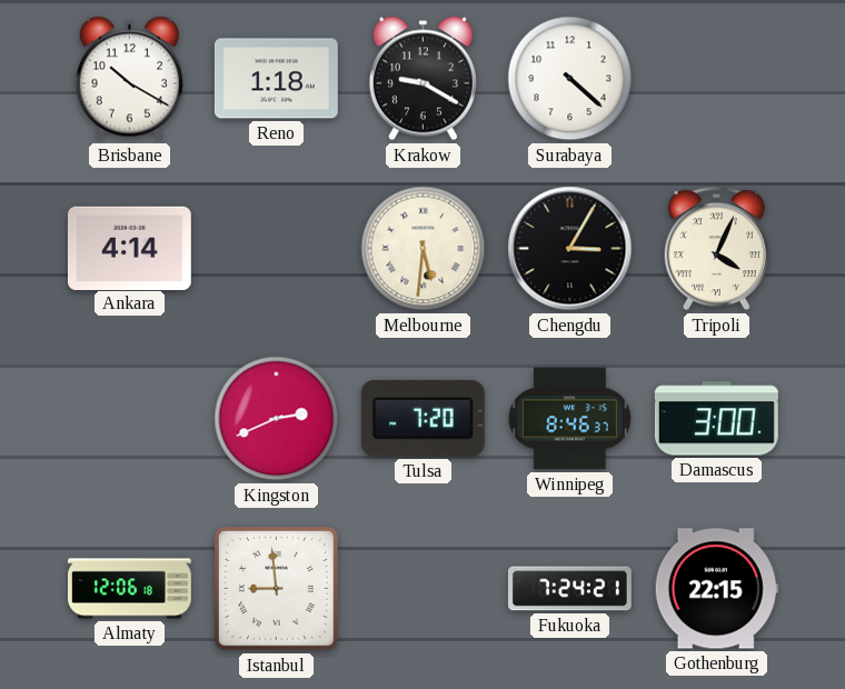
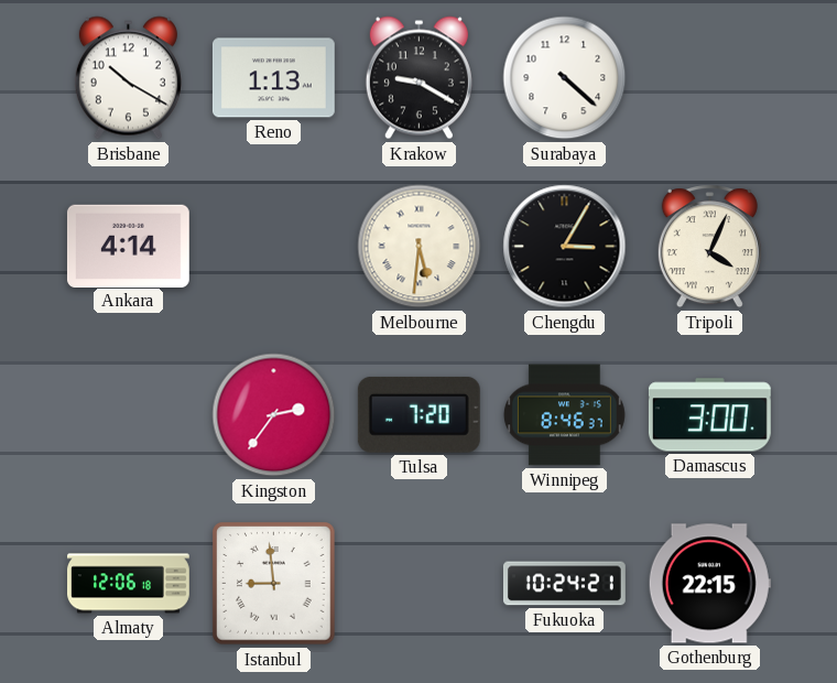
Reno: 1:18 -> 1:13 (273, 78)
Kingston: 2:41 -> 2:36 (274, 415)
Fukuoka: 7:24 -> 10:24 (565, 584)
